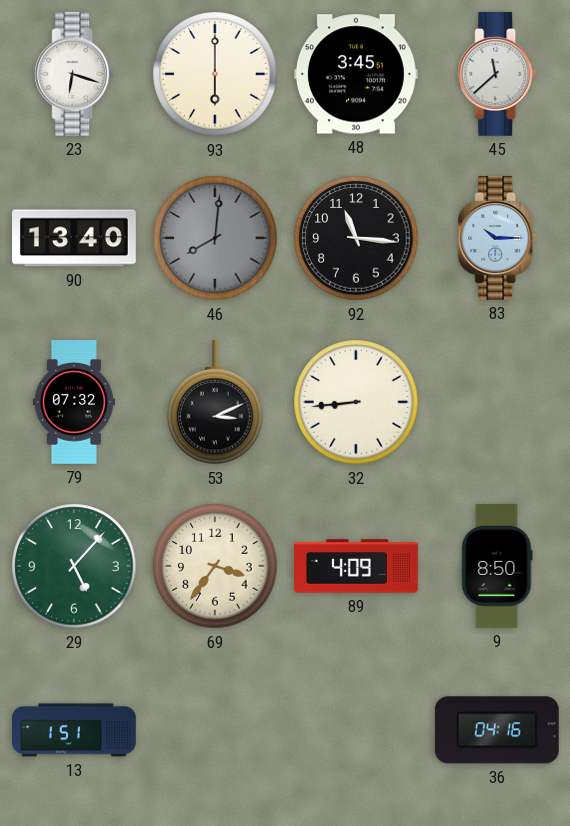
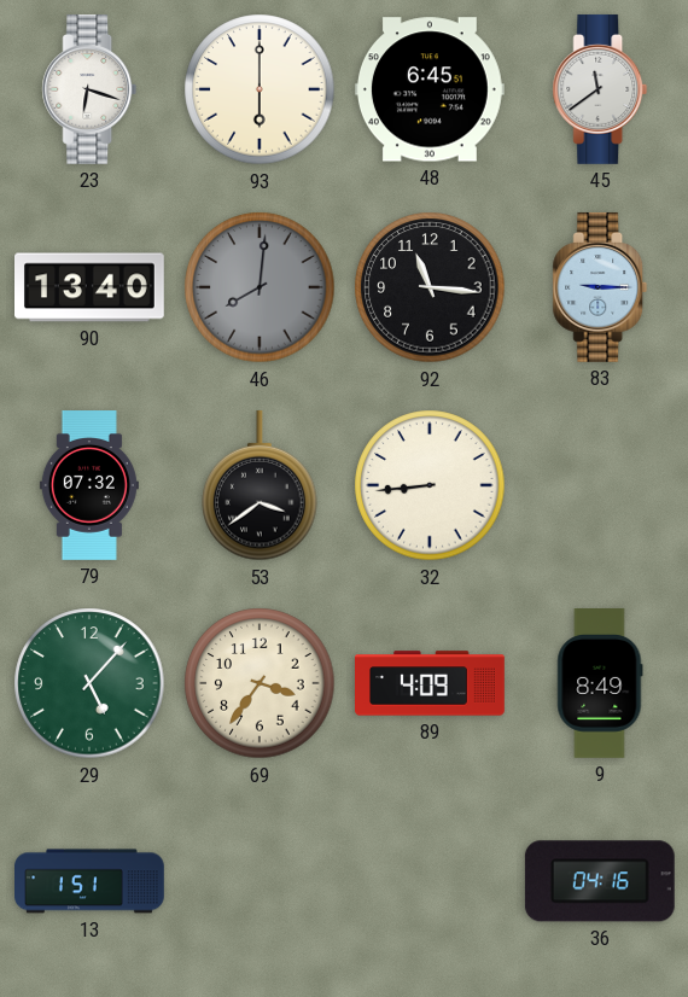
48: 3:45 -> 6:45 (430, 89)
45: 11:38 -> 11:39 (600, 89)
83: 10:15 -> 9:15 (600, 287)
53: 3:11 -> 3:39 (260, 485)
9: 8:50 -> 8:49 (600, 684)
